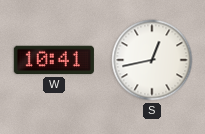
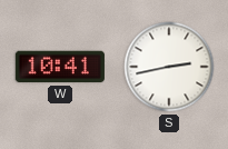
S: 12:43 -> 2:43 (169, 67)
